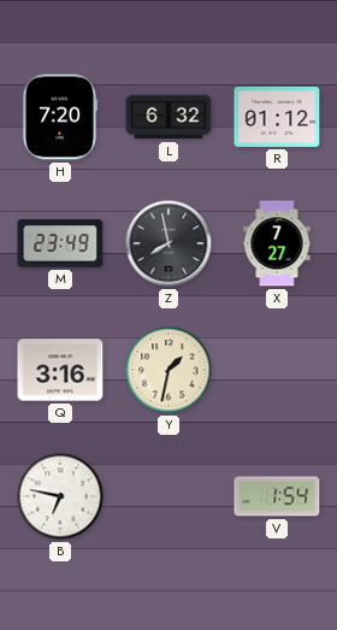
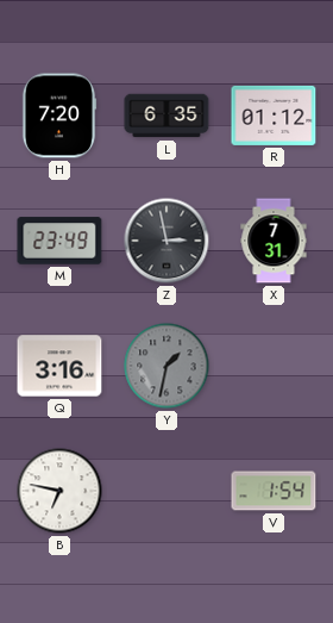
L: 6:32 -> 6:35 (166, 116)
Z: 7:58 -> 2:58 (166, 241)
X: 7:27 -> 7:31 (274, 241)
Y dial: cream -> grey (166, 366)
